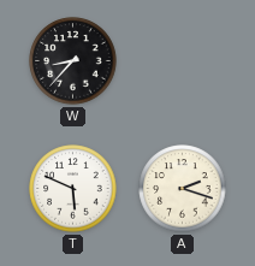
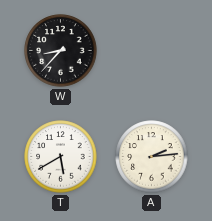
T: 5:49 -> 5:40 (61, 157)
A: 2:18 -> 2:14 (152, 157)
